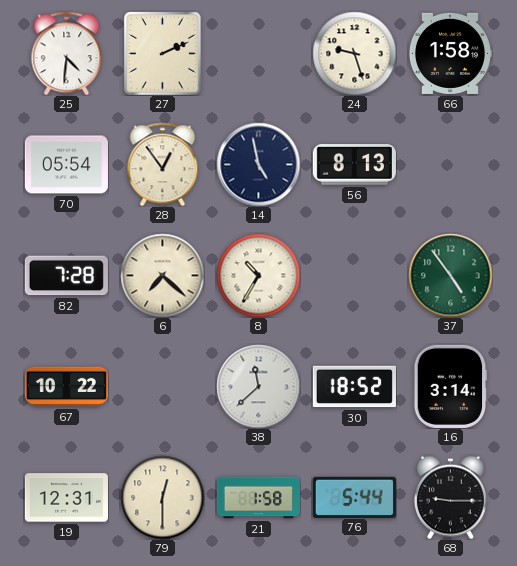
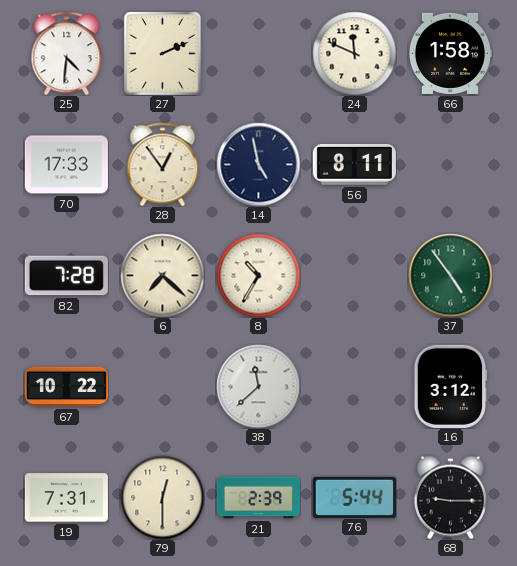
24: 9:27 -> 11:49 (354, 53)
70: 05:54 -> 17:33 (66, 165)
56: 8:13 -> 8:11 (354, 165)
30: 18:52 -> none (354, 387)
16: 3:14 -> 3:12 (451, 386)
19: 12:31 -> 7:31 (66, 498)
21: 1:58 -> 2:39 (258, 498)
